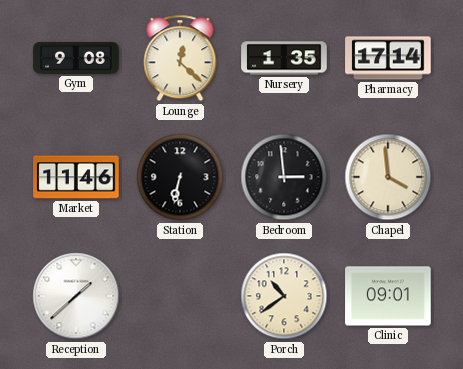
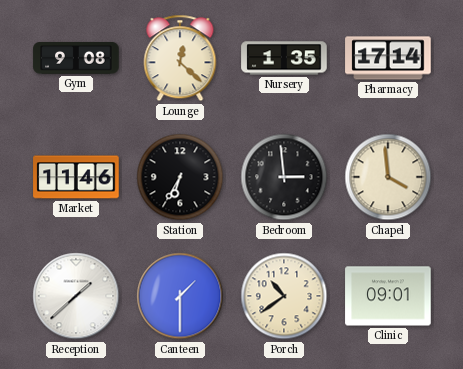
Station: 6:32 -> 6:35 (180, 177)
Canteen: none -> 1:30 (180, 296)
